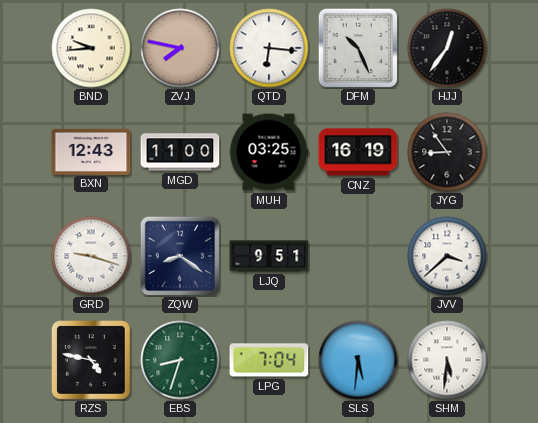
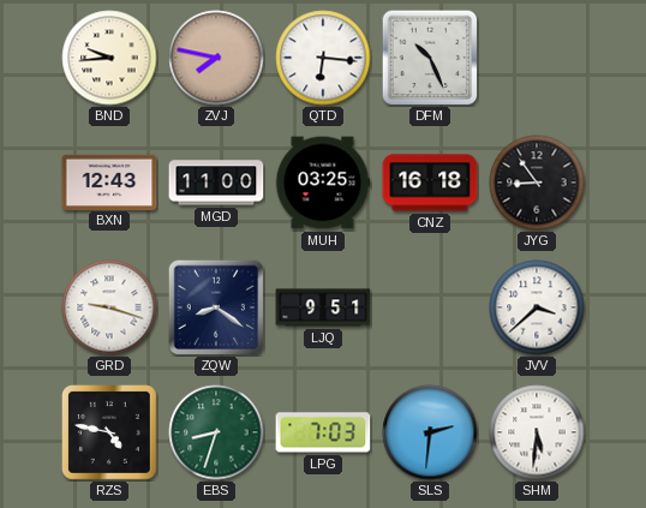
HJJ: 12:36 -> none (447, 48)
CNZ: 16:19 -> 16:18 (430, 183)
LPG: 7:04 -> 7:03 (323, 432)
SLS: 5:31 -> 2:31 (430, 432)
